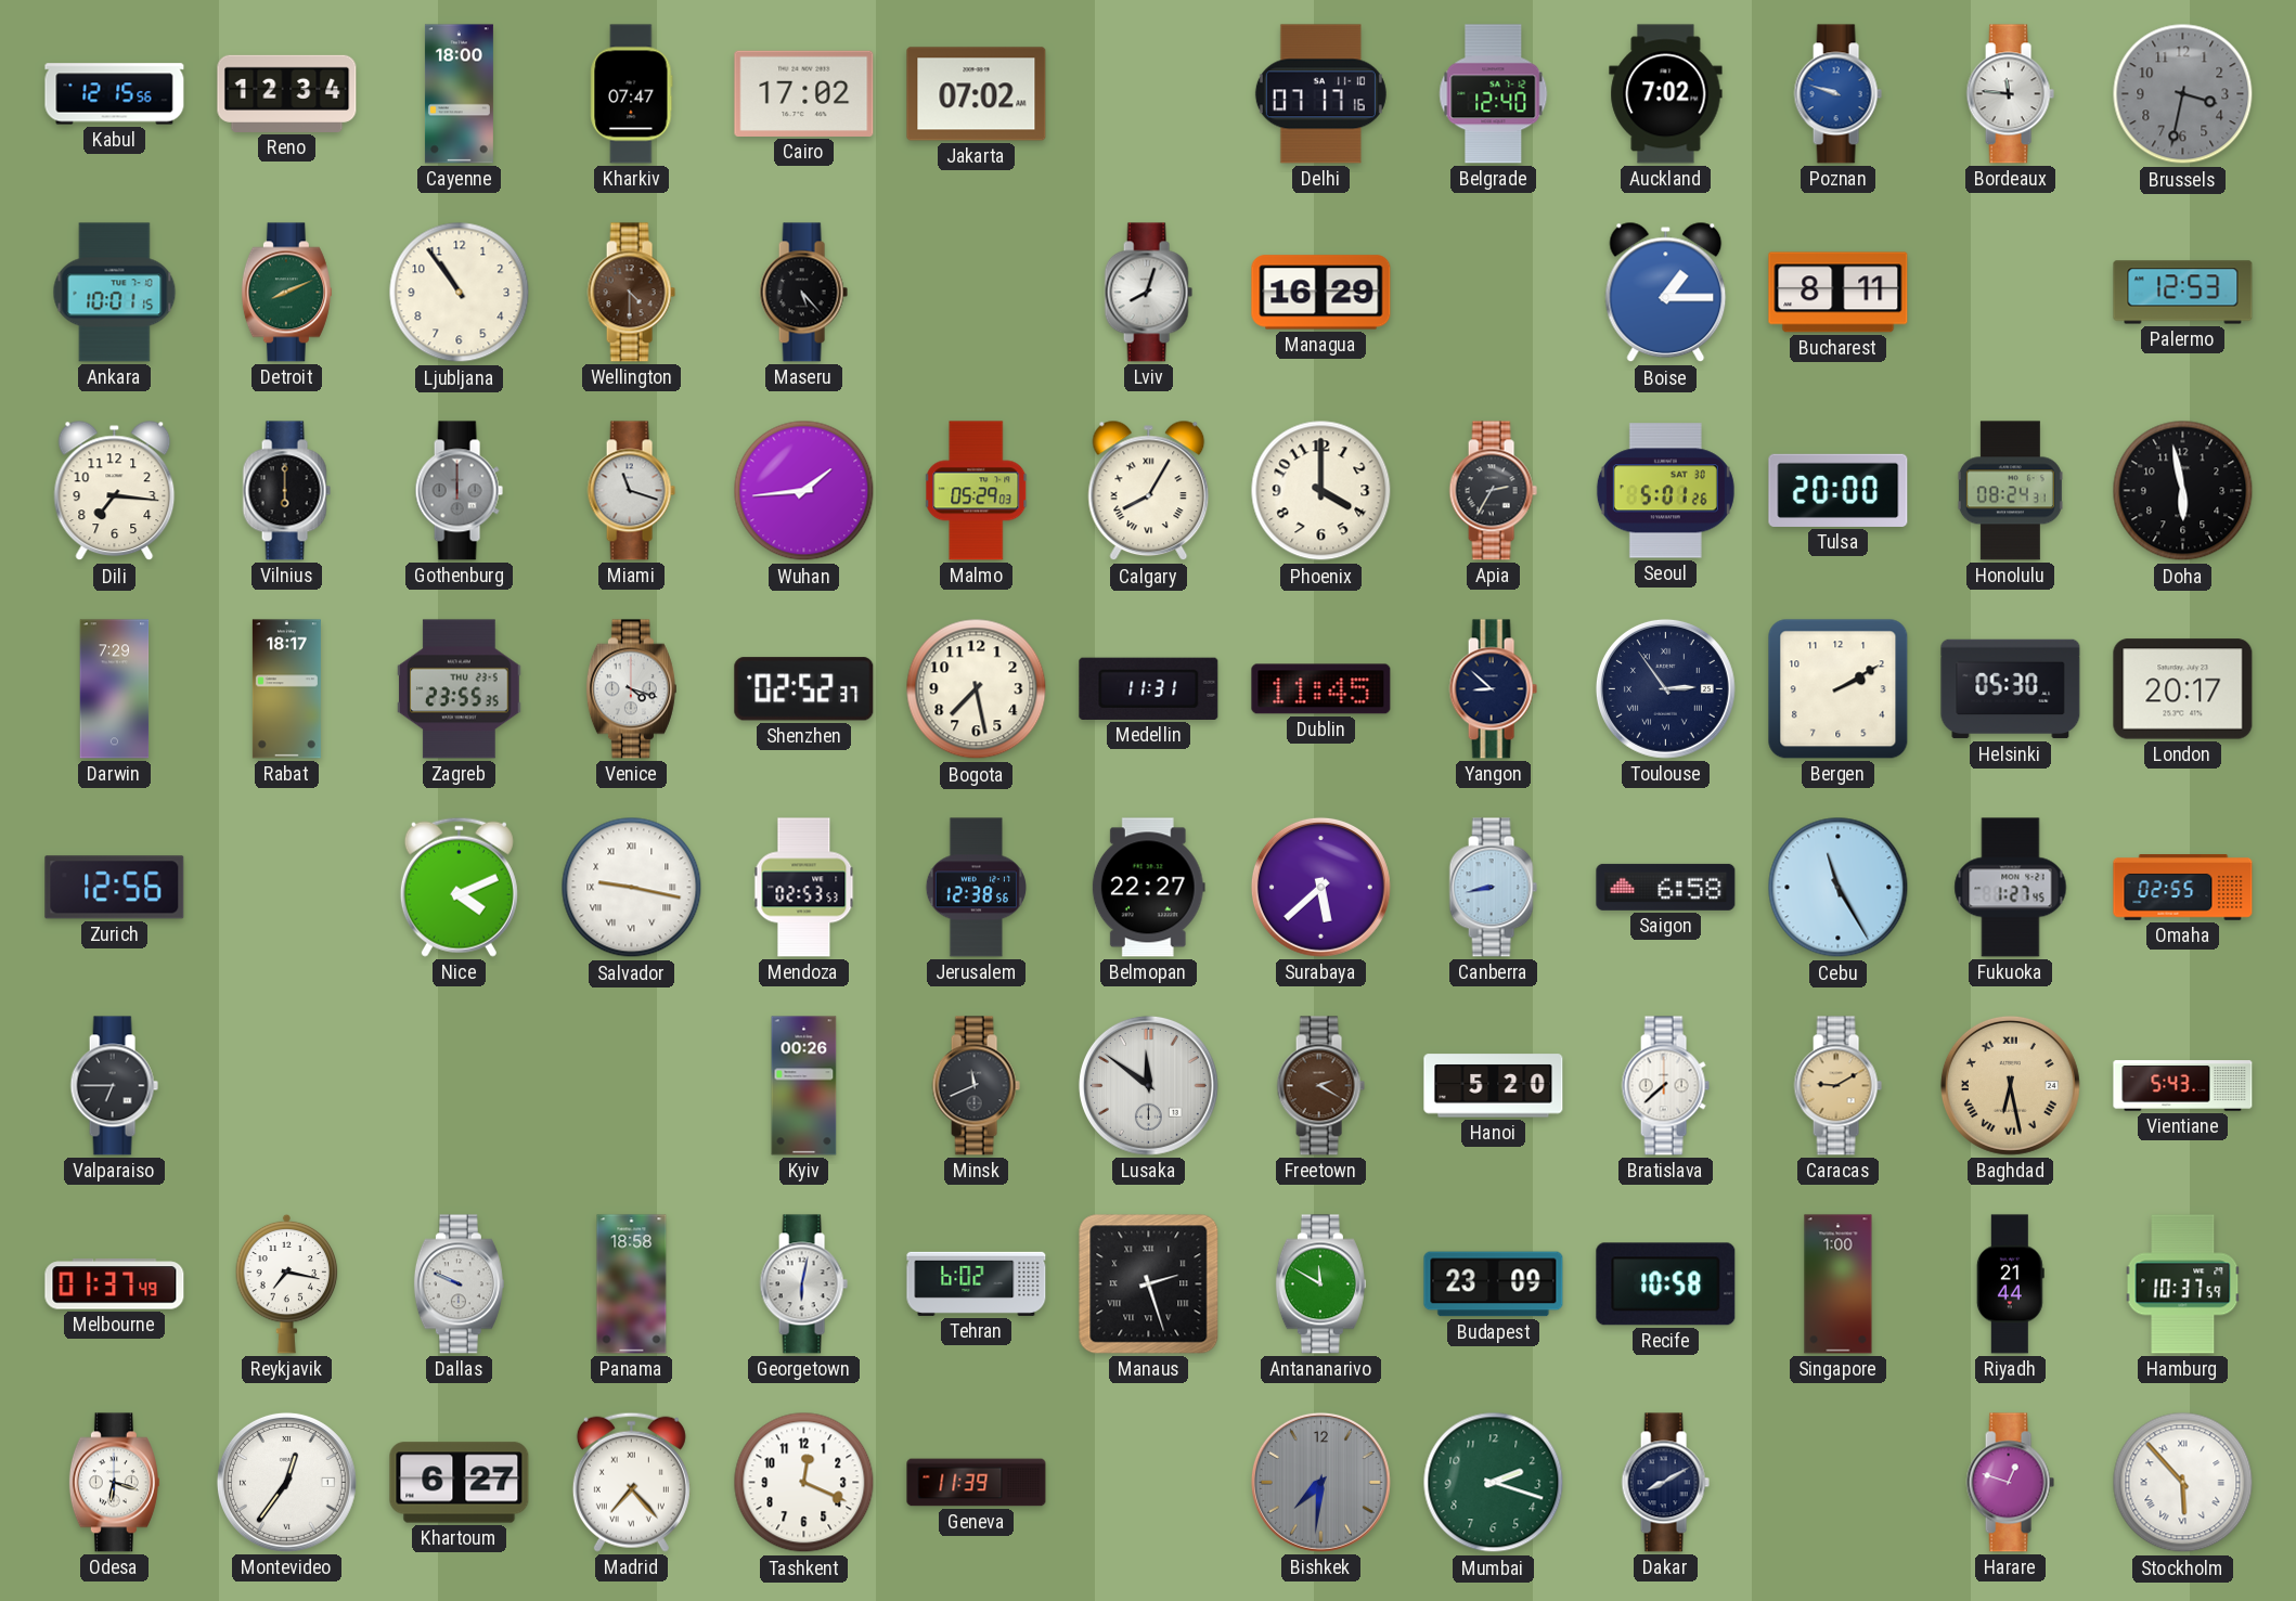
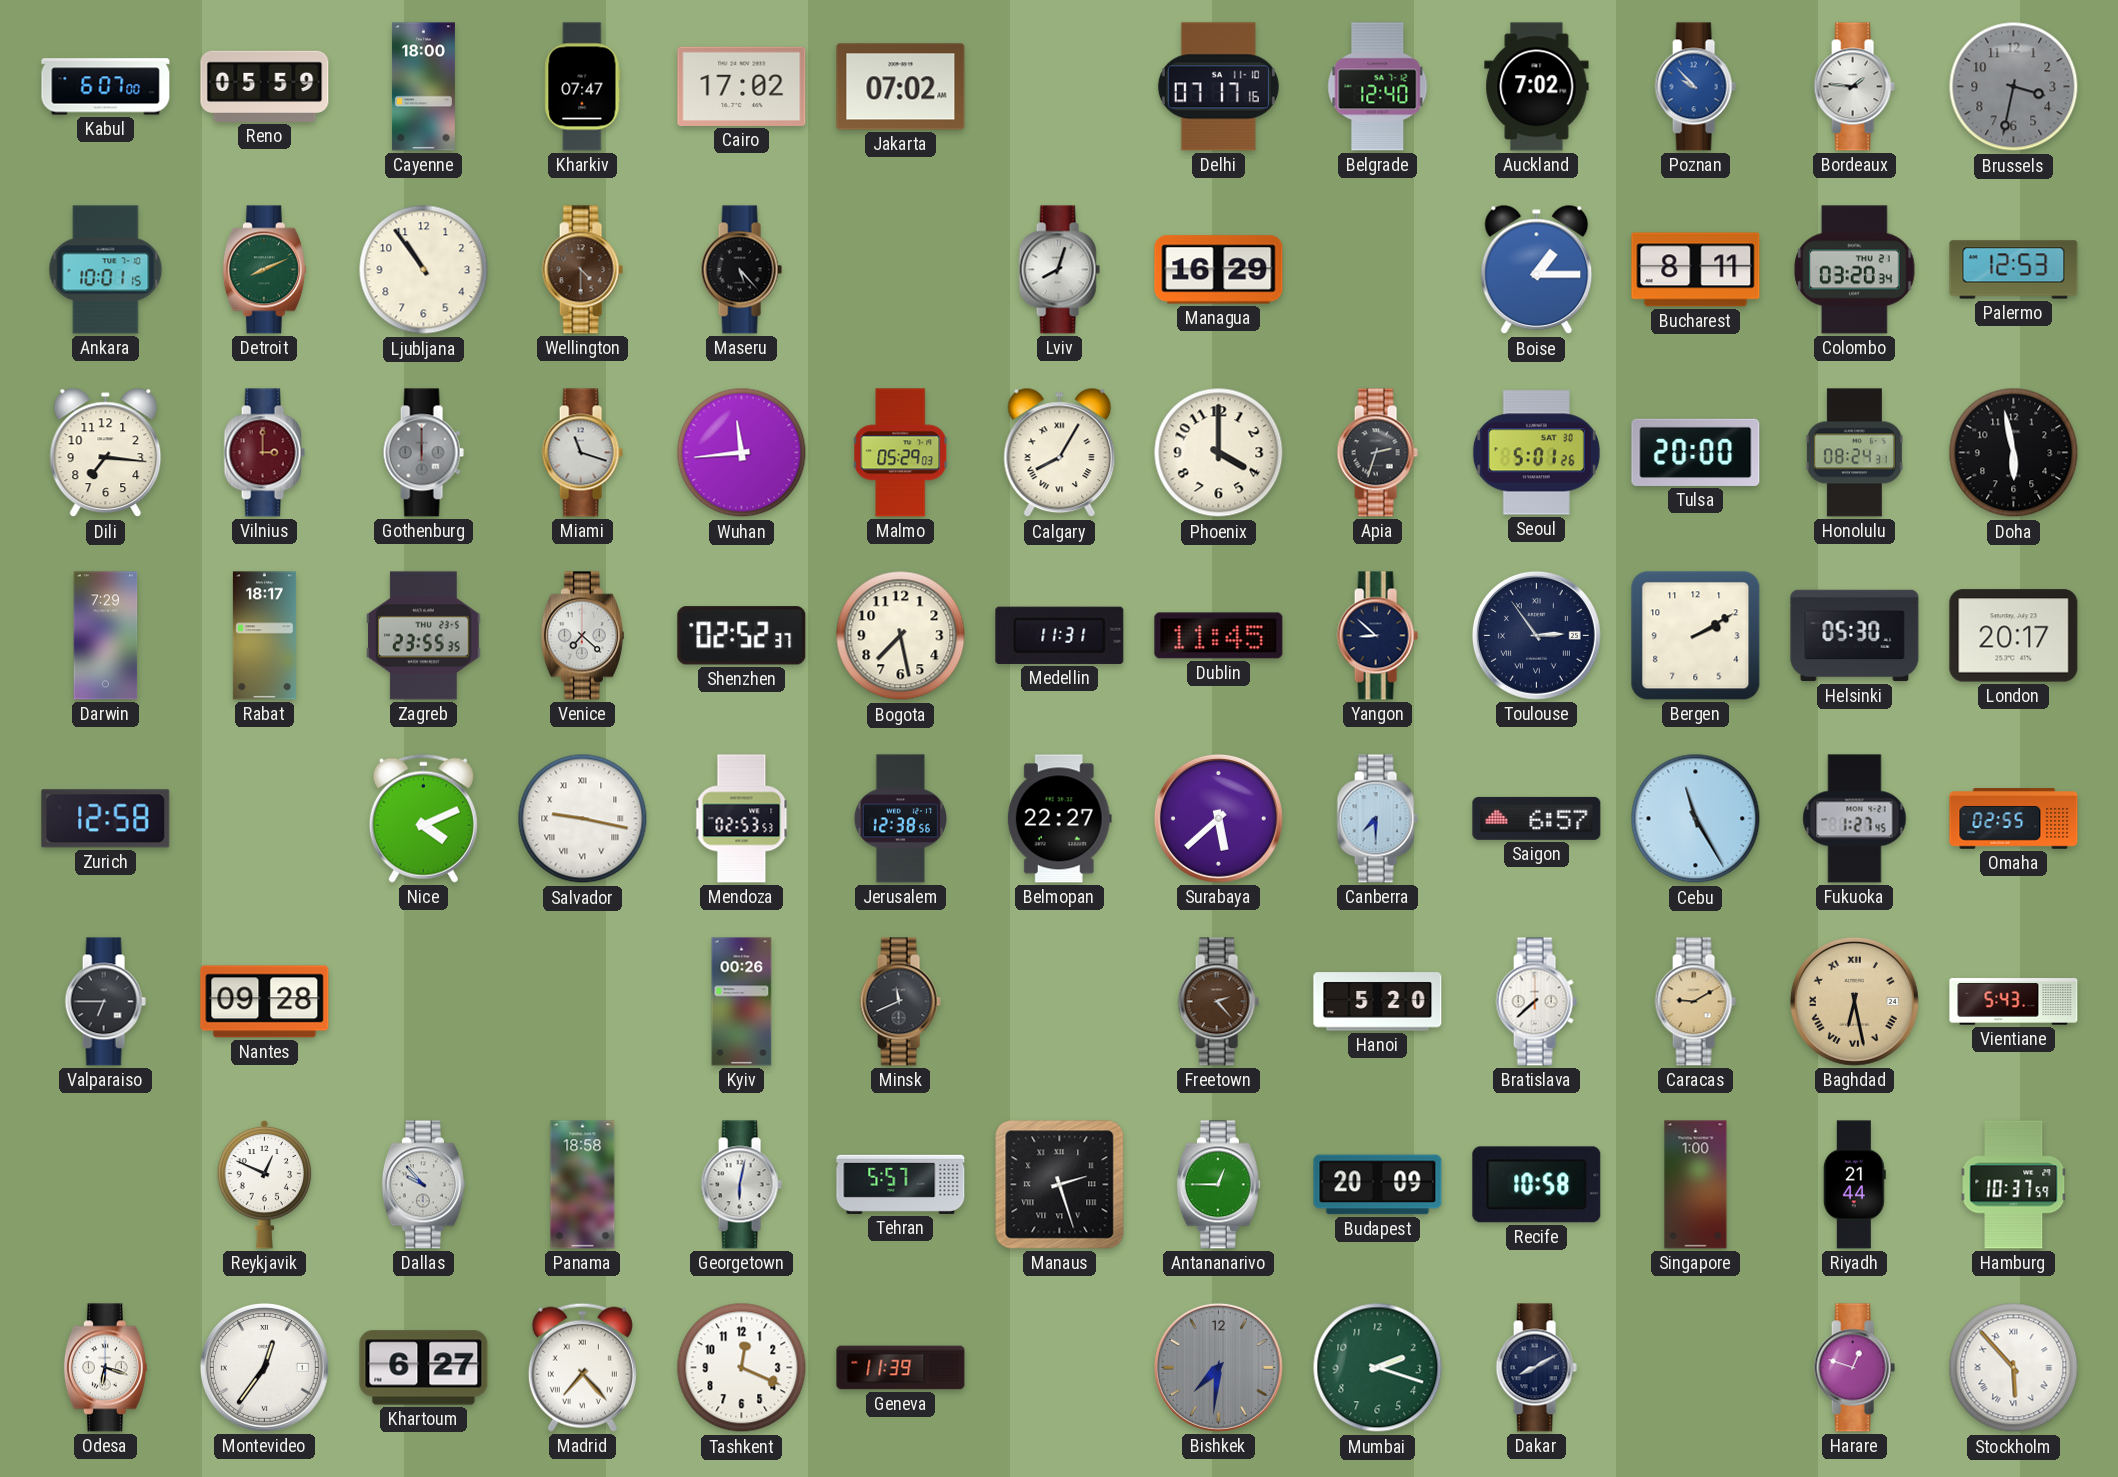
Kabul: 12:15 -> 6:07 (106, 87)
Reno: 12:34 -> 05:59 (265, 86)
Poznan: 9:48 -> 9:53 (1695, 87)
Bordeaux: 11:46 -> 1:46 (1854, 87)
Colombo: none -> 03:20 (1855, 270)
Vilnius: 6:00 -> 3:00 (264, 453)
Vilnius dial: black -> burgundy (264, 453)
Wuhan: 1:44 -> 11:44 (742, 453)
Apia: 2:35 -> 2:33 (1377, 453)
Venice: 4:18 -> 7:22 (582, 636)
Zurich: 12:56 -> 12:58 (106, 819)
Canberra: 8:43 -> 7:30 (1377, 819)
Saigon: 6:58 -> 6:57 (1537, 818)
Nantes: none -> 09:28 (265, 1002)
Lusaka: 11:51 -> none (1148, 1085)
Freetown: 2:20 -> 2:23 (1218, 1002)
Melbourne: 01:37 -> none (115, 1284)
Reykjavik: 7:17 -> 12:49 (265, 1184)
Dallas: 9:49 -> 9:53 (423, 1185)
Tehran: 6:02 -> 5:57 (901, 1184)
Antananarivo: 11:50 -> 12:45 (1218, 1185)
Budapest: 23:09 -> 20:09 (1378, 1185)
